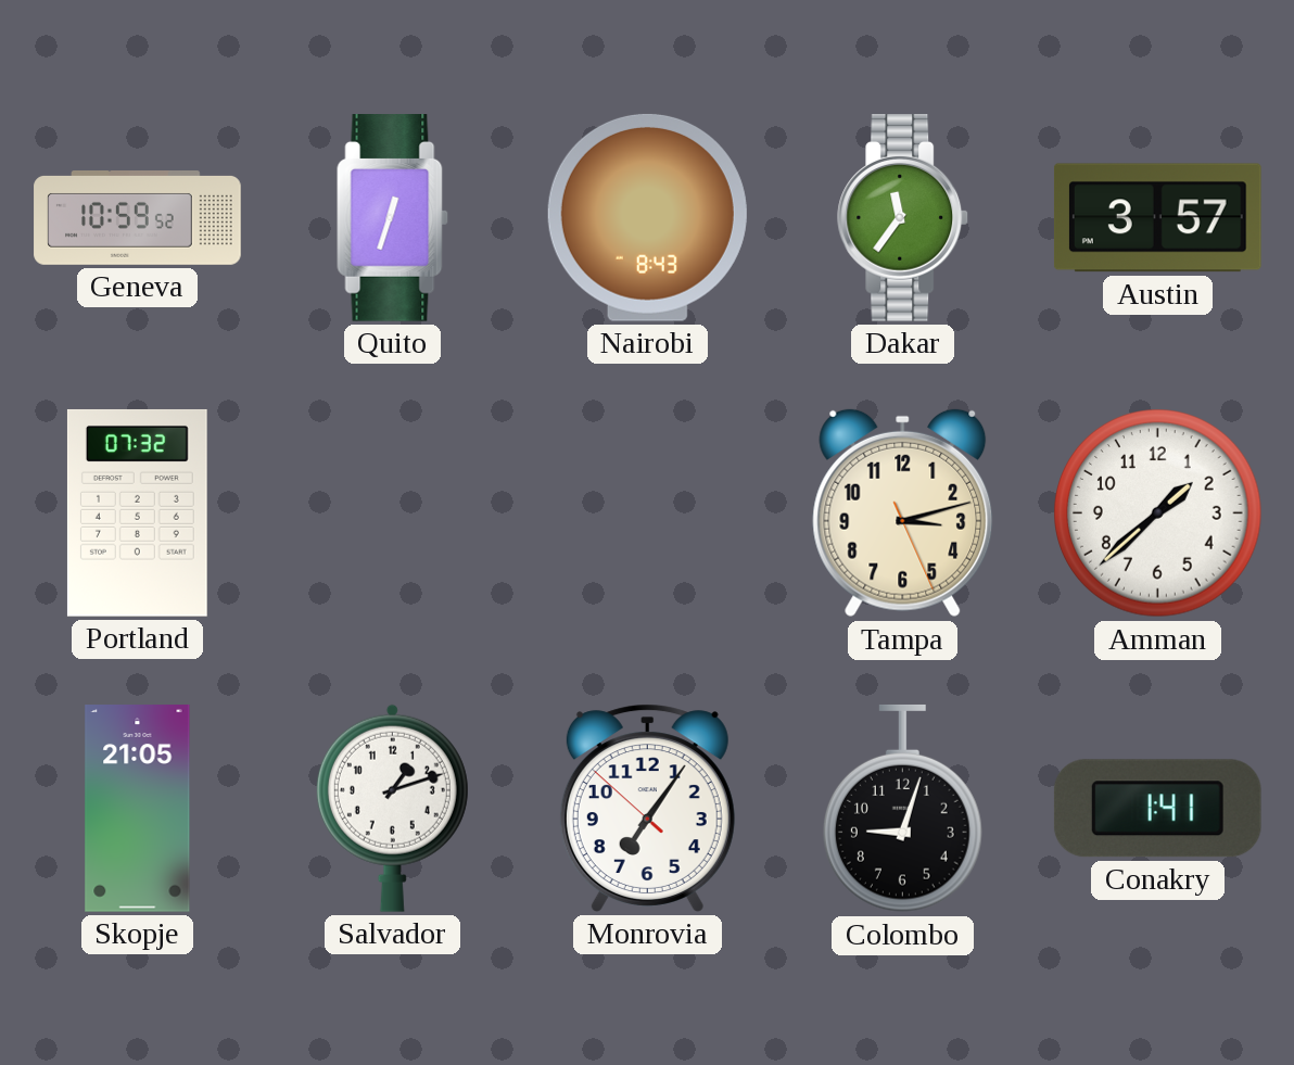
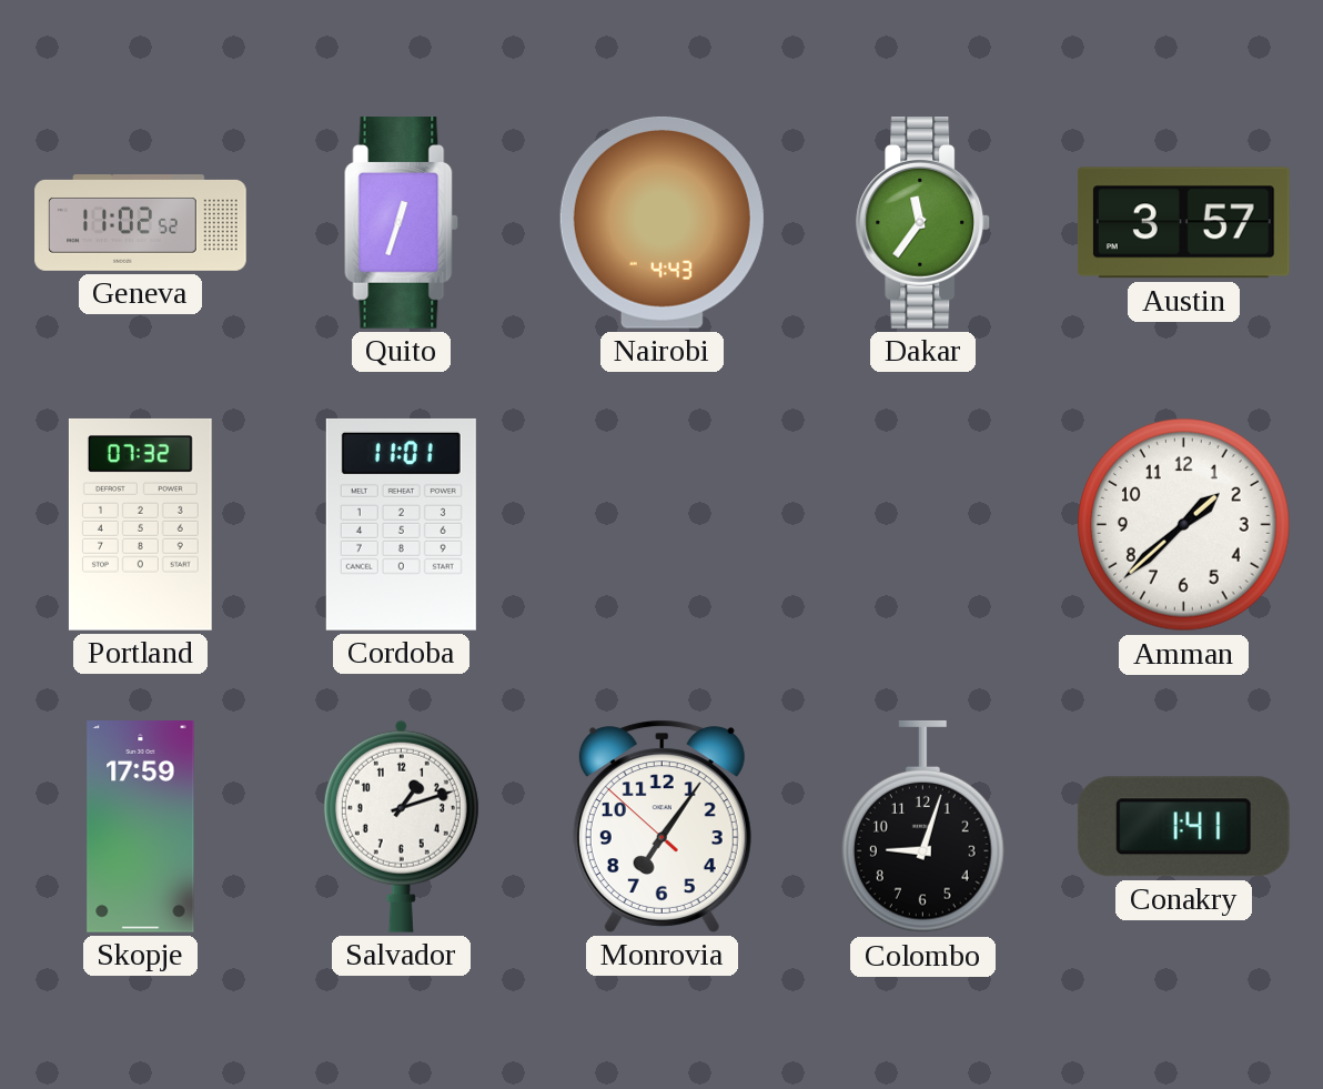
Geneva: 10:59 -> 11:02 (141, 223)
Nairobi: 8:43 -> 4:43 (661, 222)
Cordoba: none -> 11:01 (401, 524)
Tampa: 3:12 -> none (903, 514)
Skopje: 21:05 -> 17:59 (141, 827)
